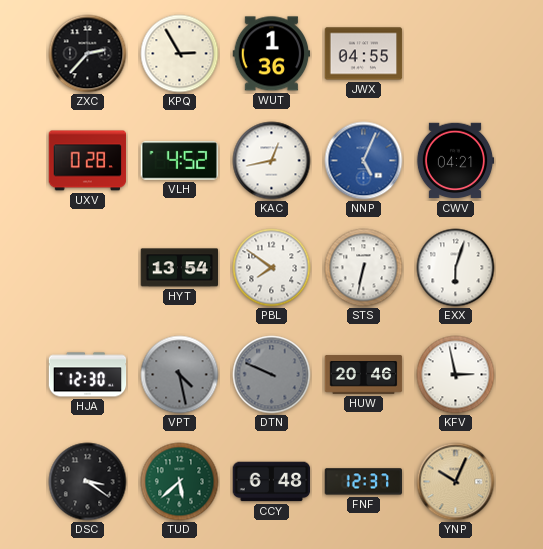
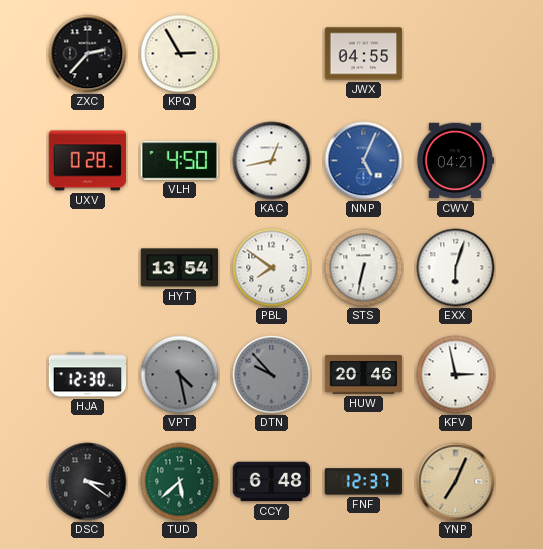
WUT: 1:36 -> none (272, 54)
VLH: 4:52 -> 4:50 (180, 161)
DTN: 9:49 -> 9:53 (272, 375)
YNP: 10:04 -> 7:04 (456, 482)
